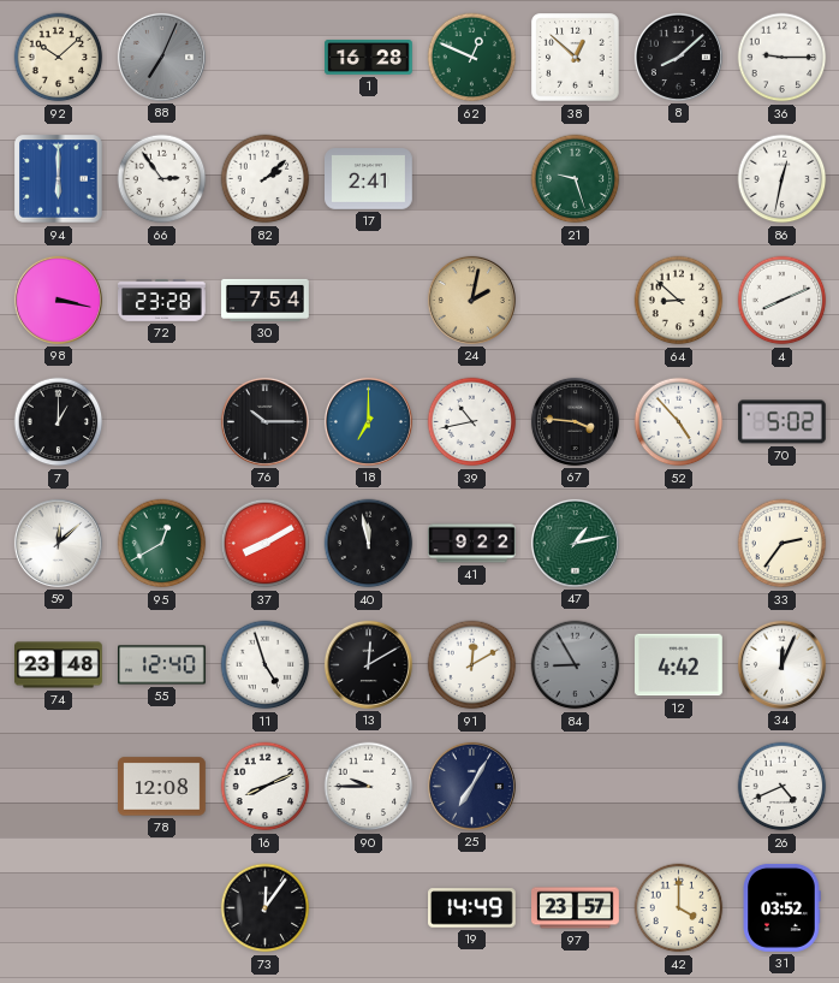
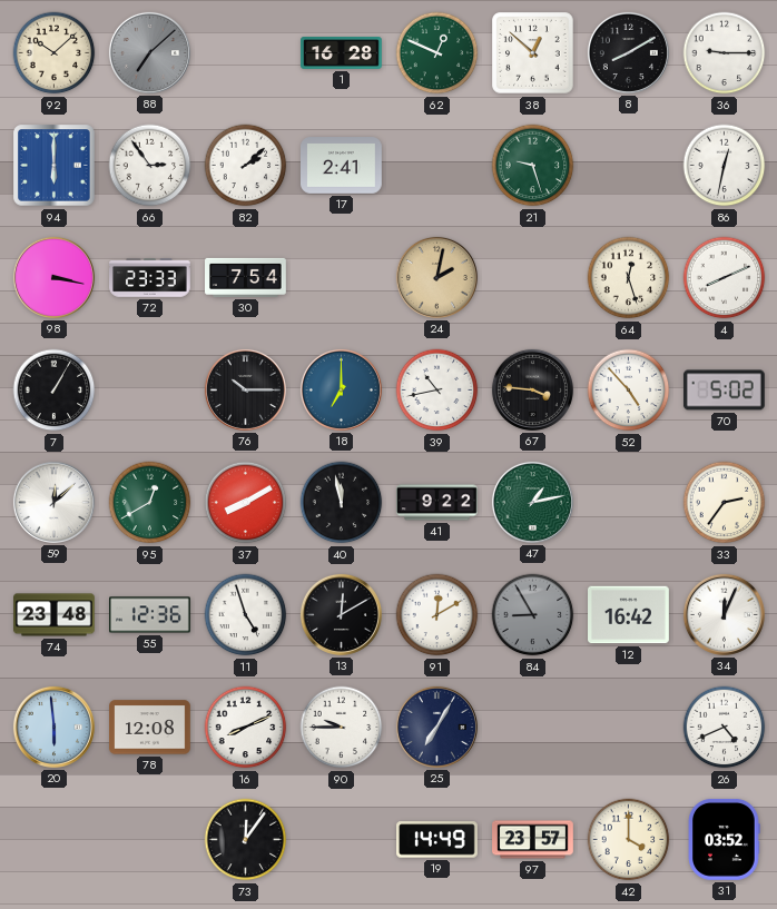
88: 7:04 -> 7:08 (149, 52)
8: 8:08 -> 8:10 (628, 52)
72: 23:28 -> 23:33 (150, 278)
64: 8:52 -> 12:27 (629, 278)
7: 1:00 -> 1:05 (55, 391)
55: 12:40 -> 12:36 (150, 615)
12: 4:42 -> 16:42 (629, 615)
20: none -> 5:59 (53, 727)
